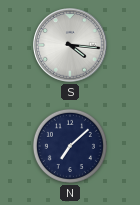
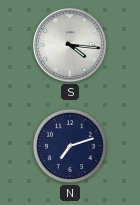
N: 7:08 -> 7:12 (70, 146)
